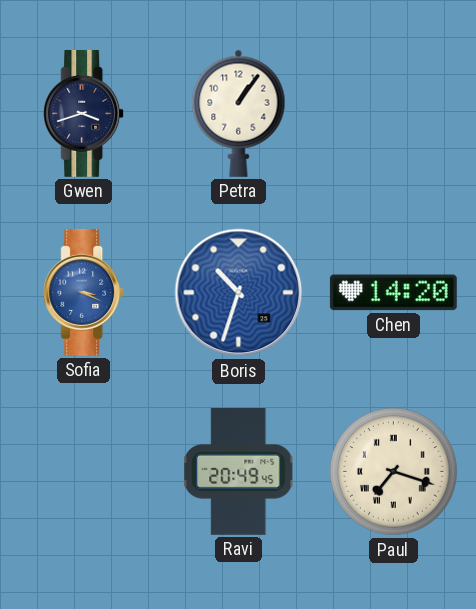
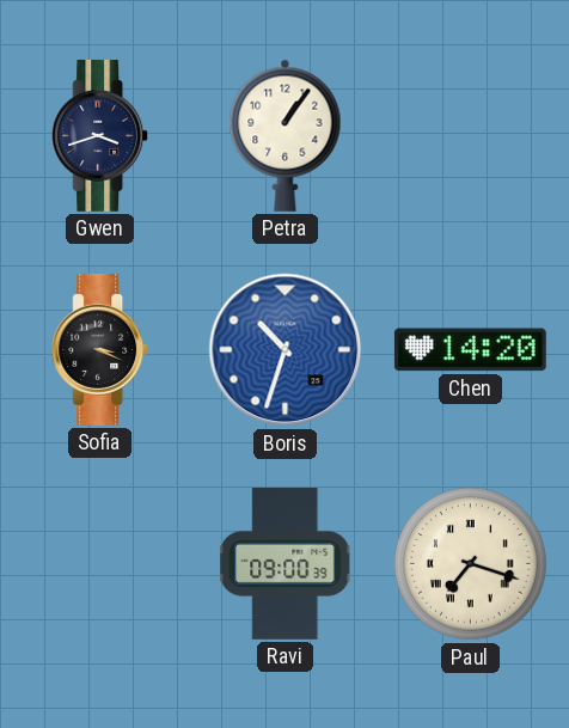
Sofia dial: blue -> black (100, 349)
Ravi: 20:49 -> 09:00 (286, 563)
